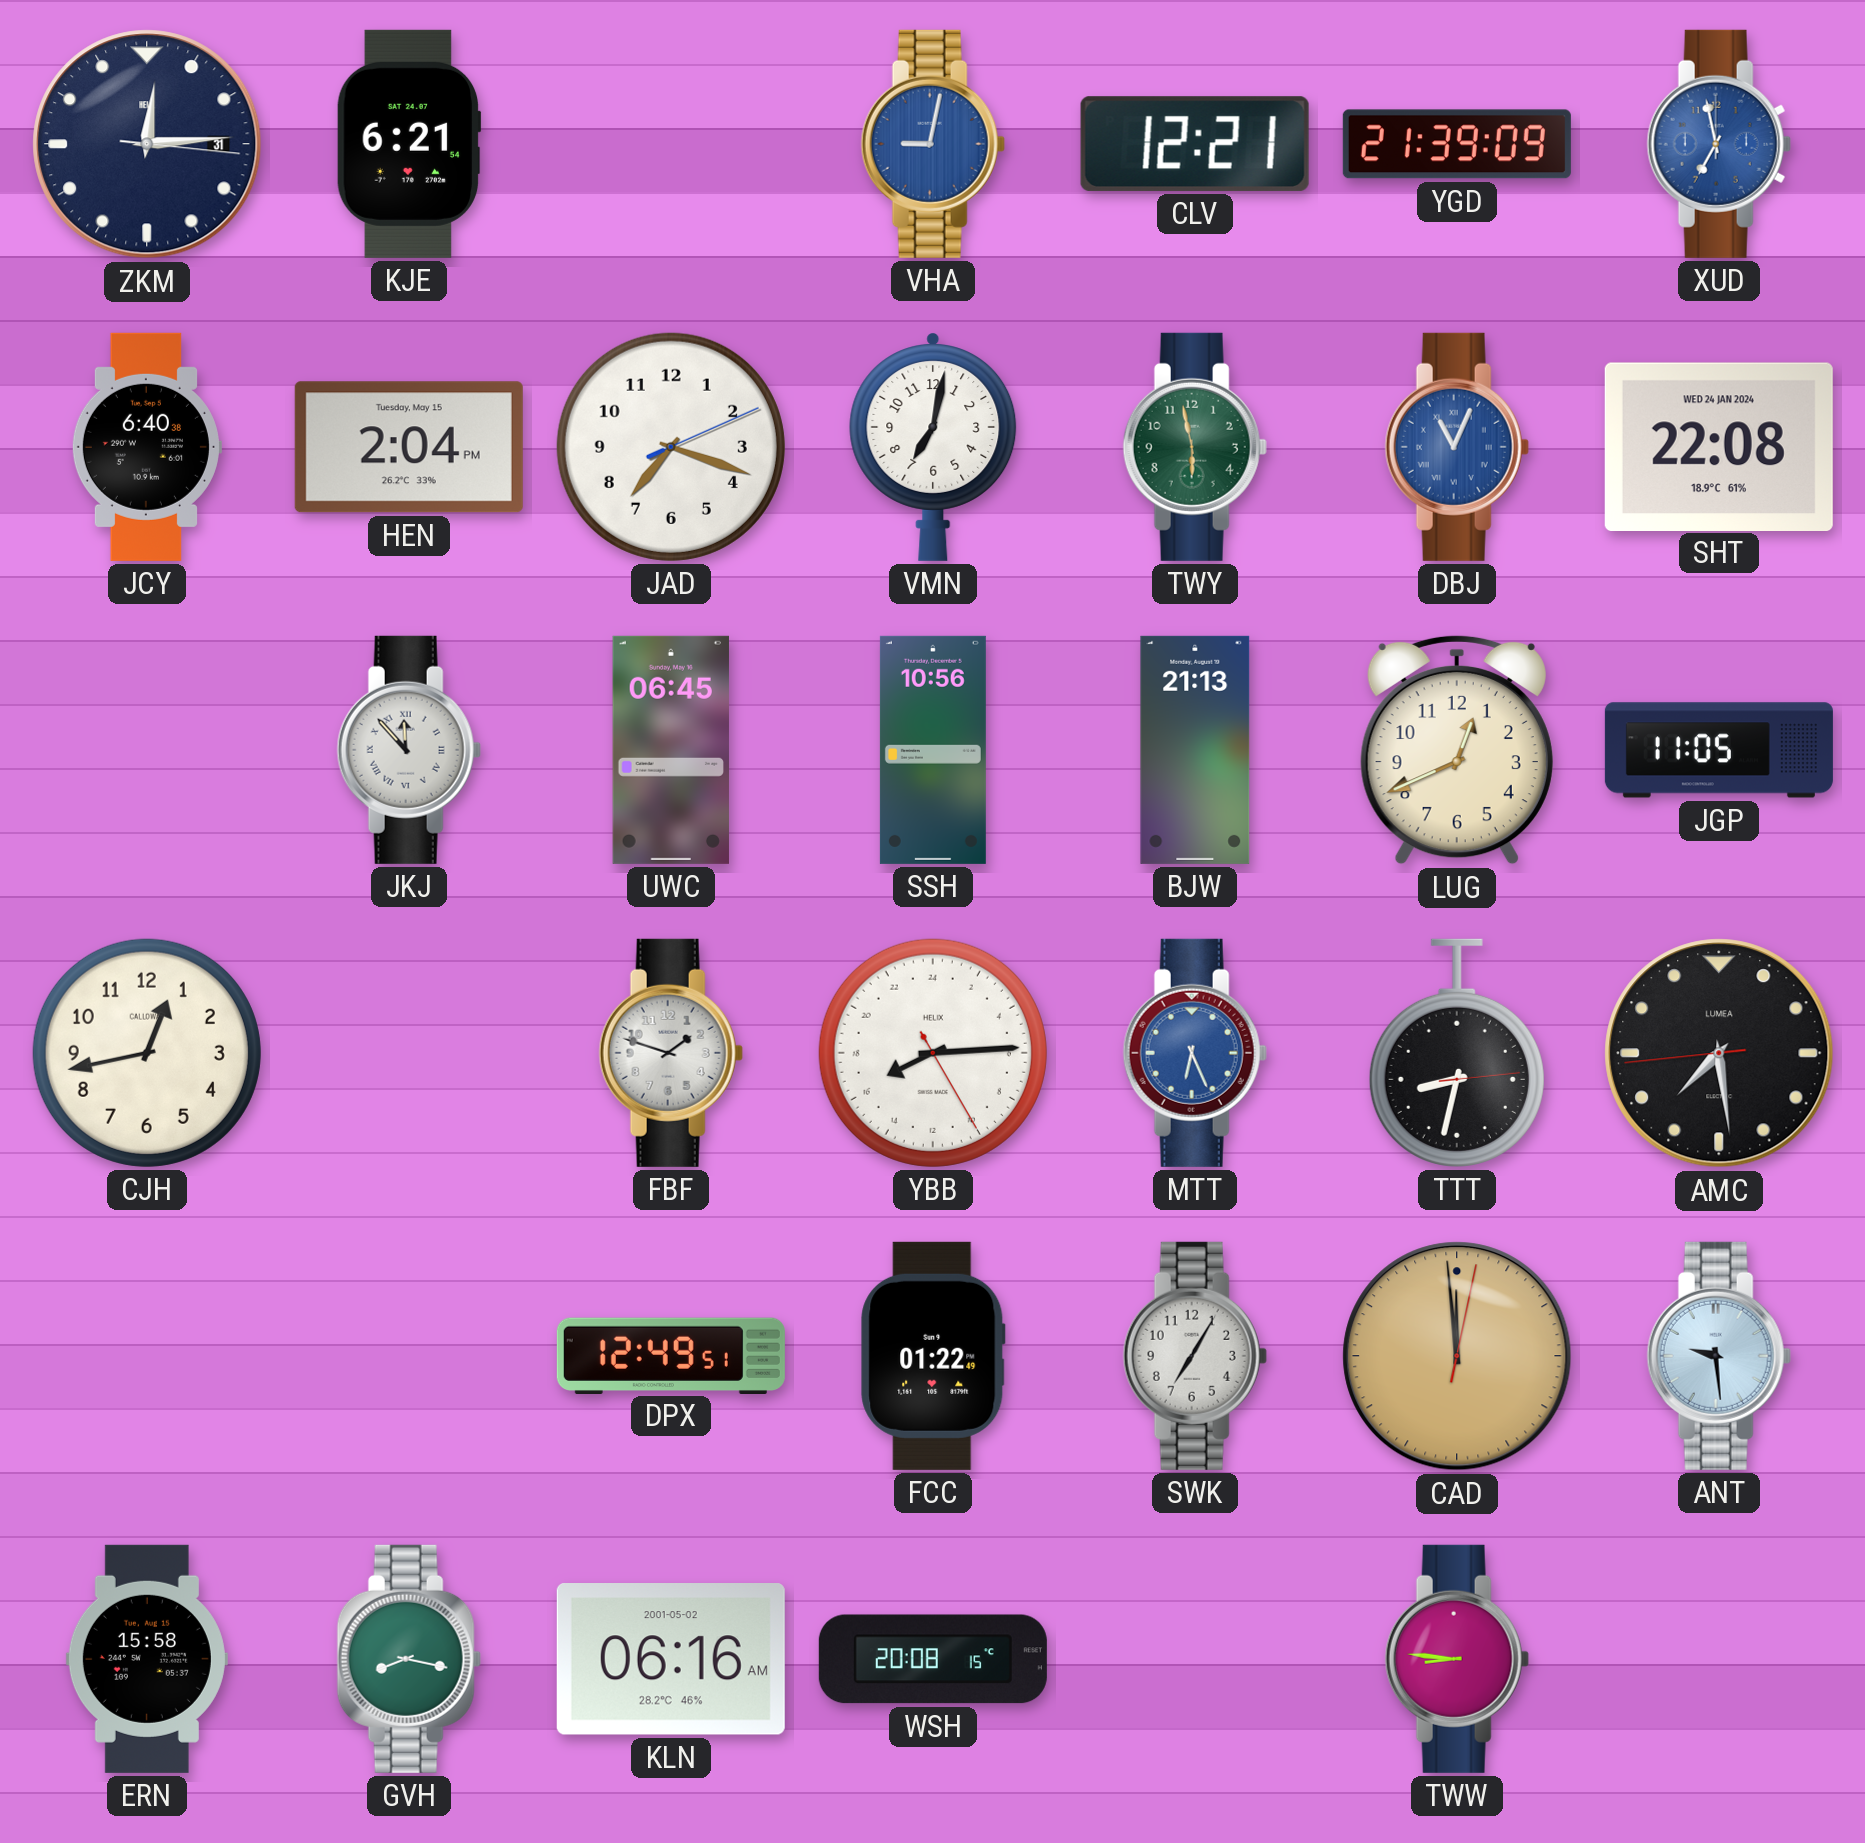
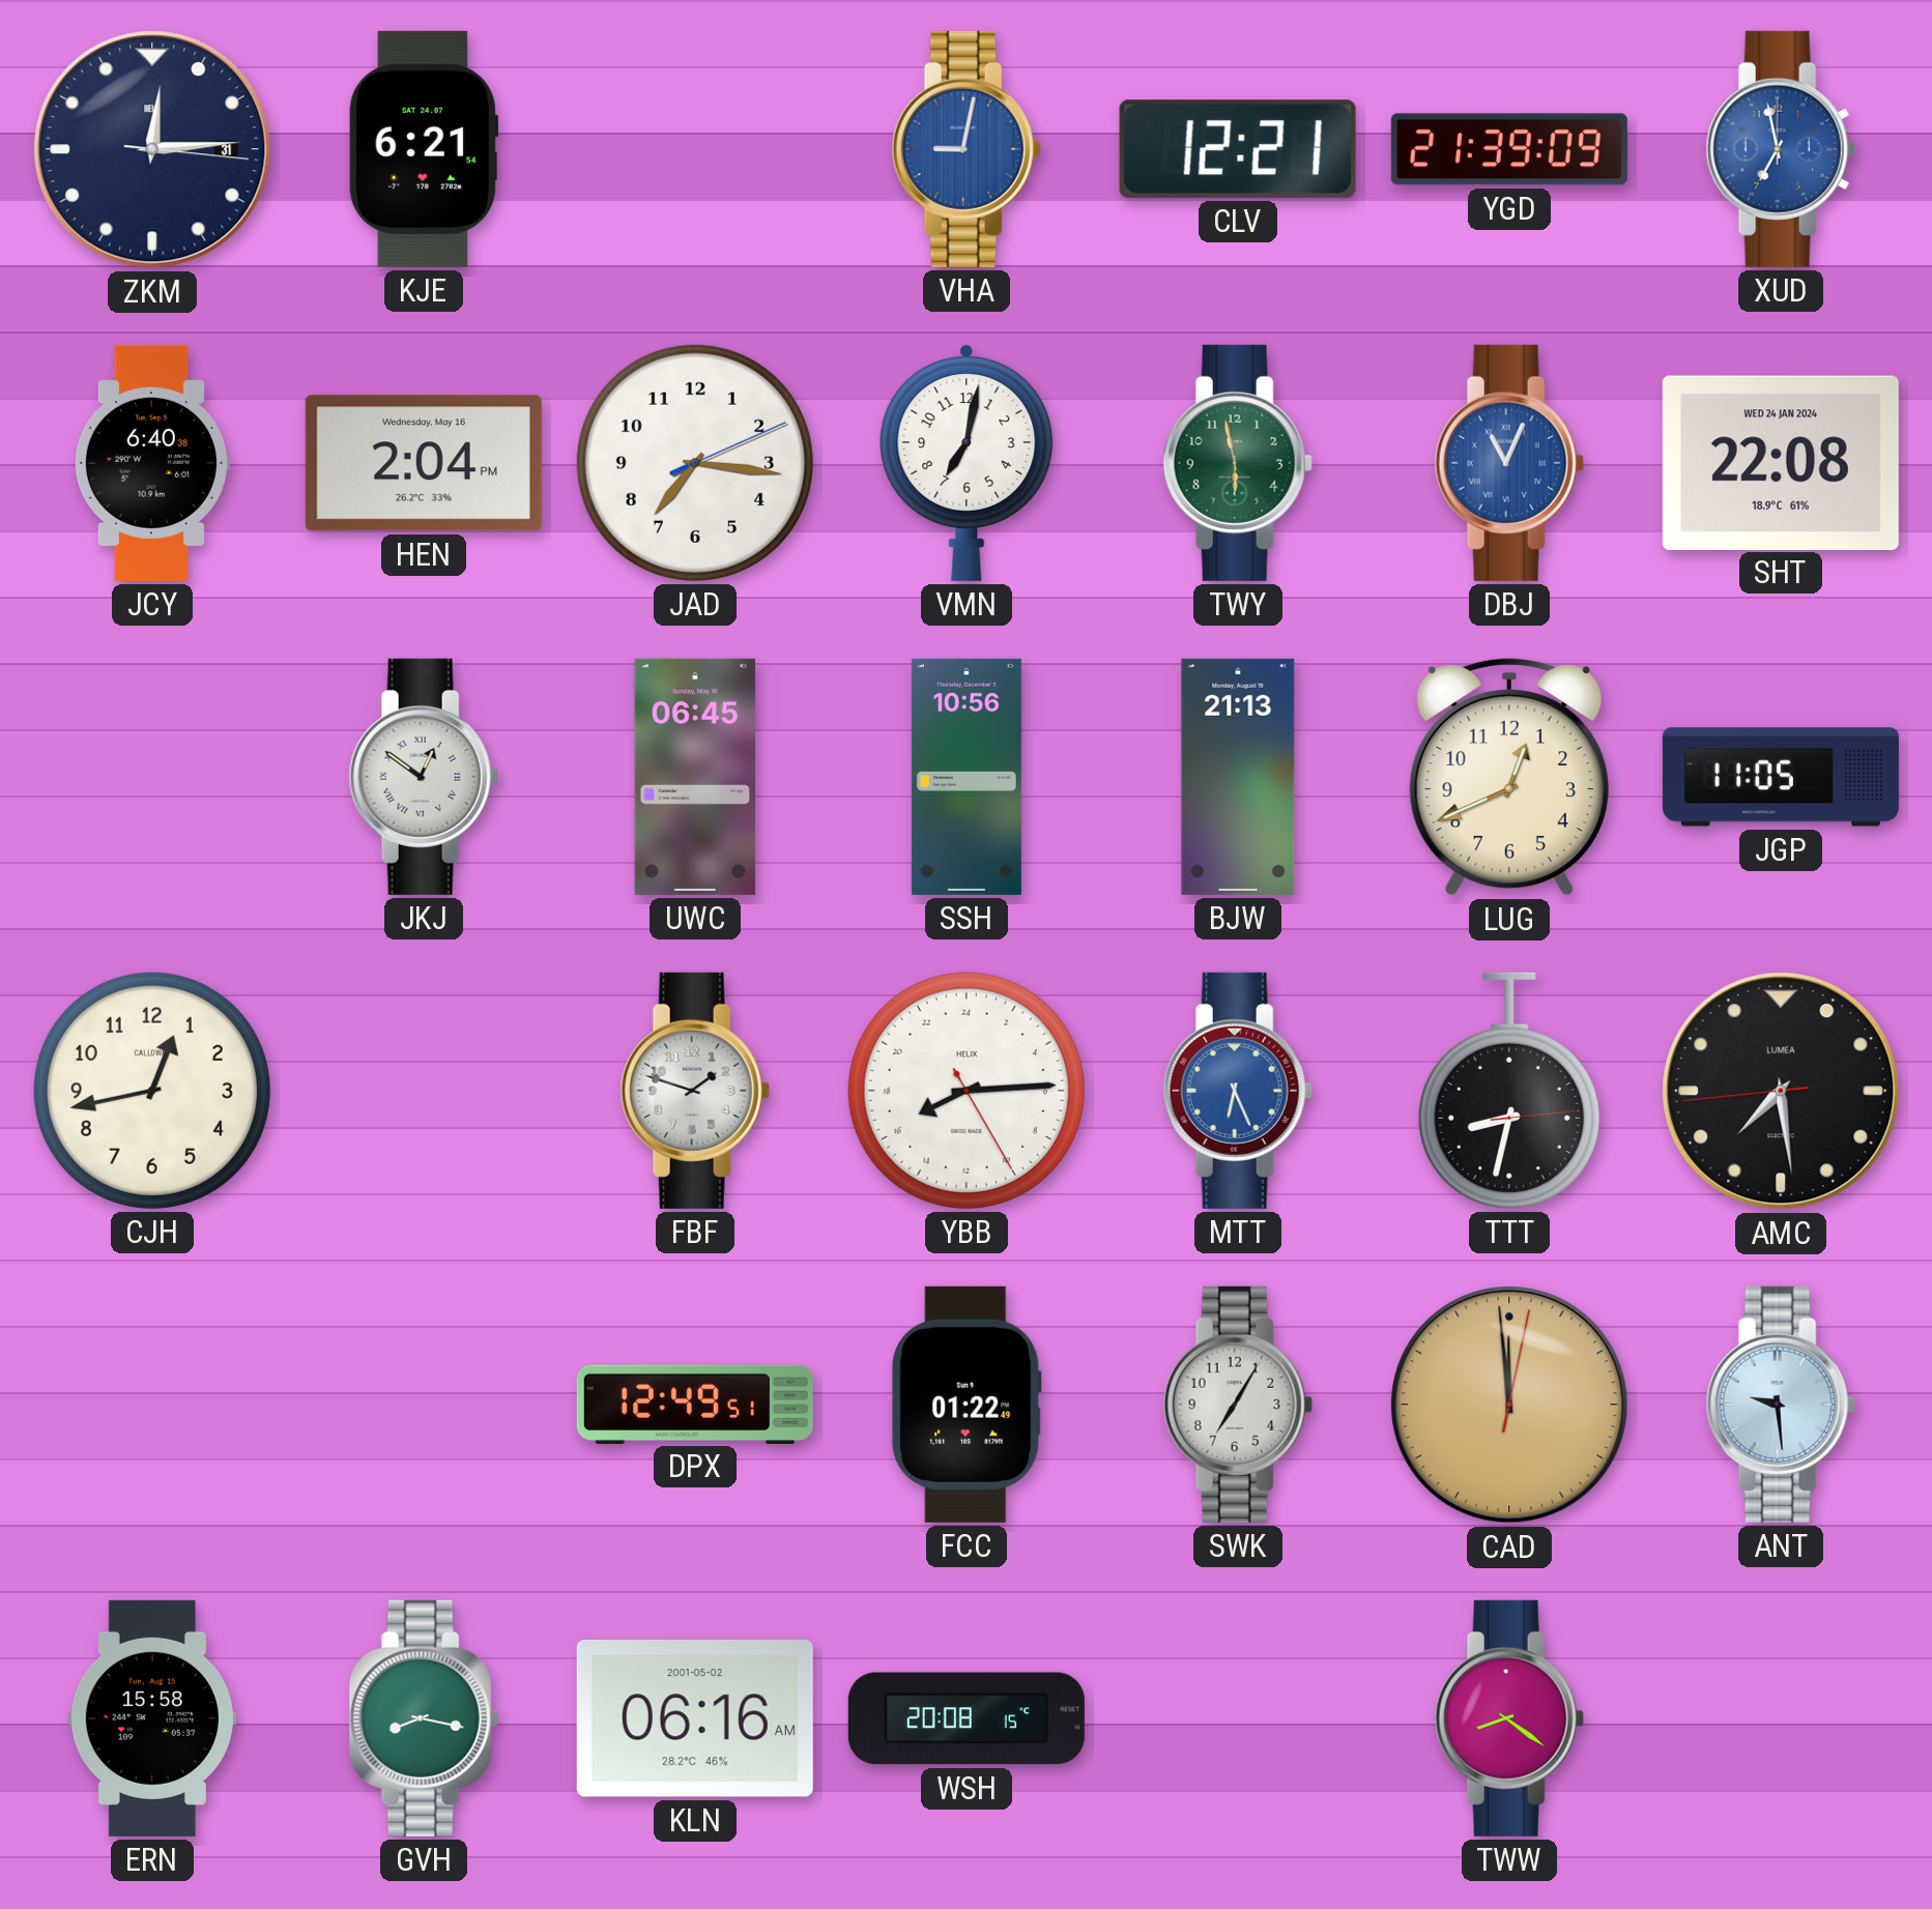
HEN date: Tuesday, May 15 -> Wednesday, May 16 (424, 463)
JAD: 7:18 -> 7:16 (695, 463)
JKJ: 11:53 -> 12:51 (424, 777)
TWW: 8:46 -> 8:21 (1509, 1718)
